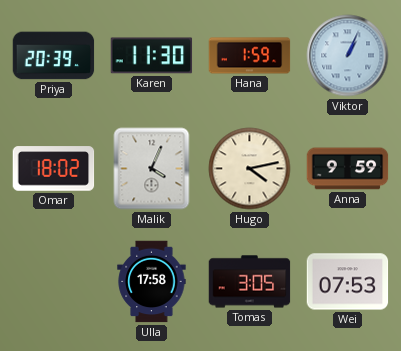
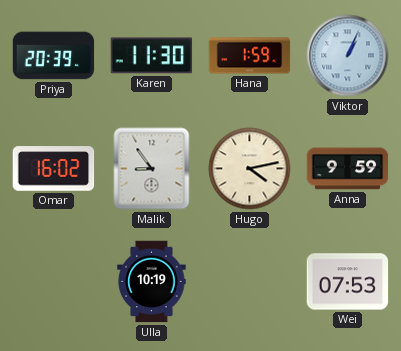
Omar: 18:02 -> 16:02 (54, 169)
Malik: 4:04 -> 8:54 (152, 169)
Ulla: 17:58 -> 10:19 (152, 282)
Tomas: 3:05 -> none (250, 282)
